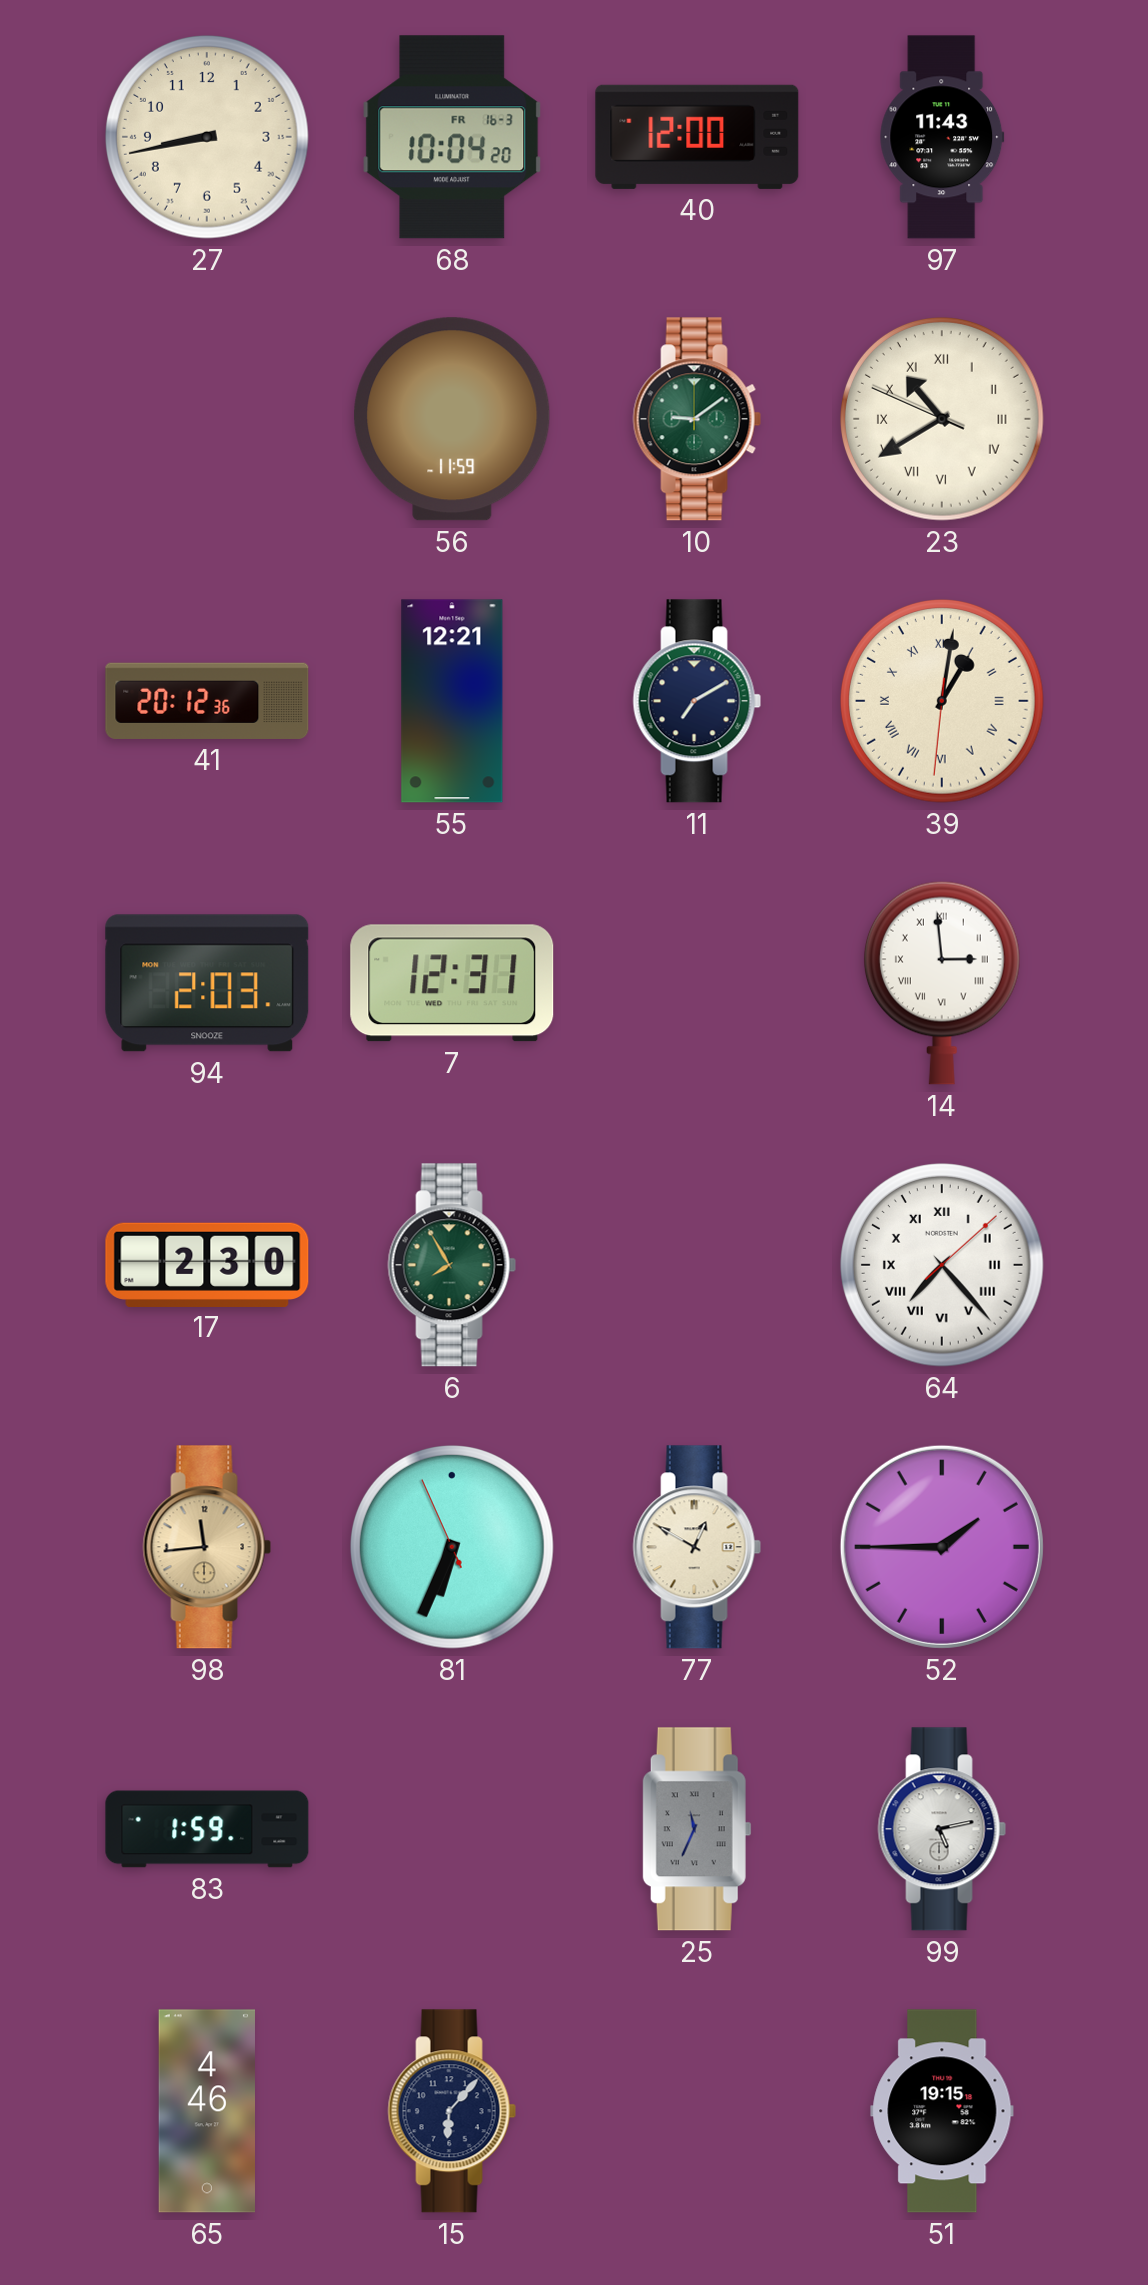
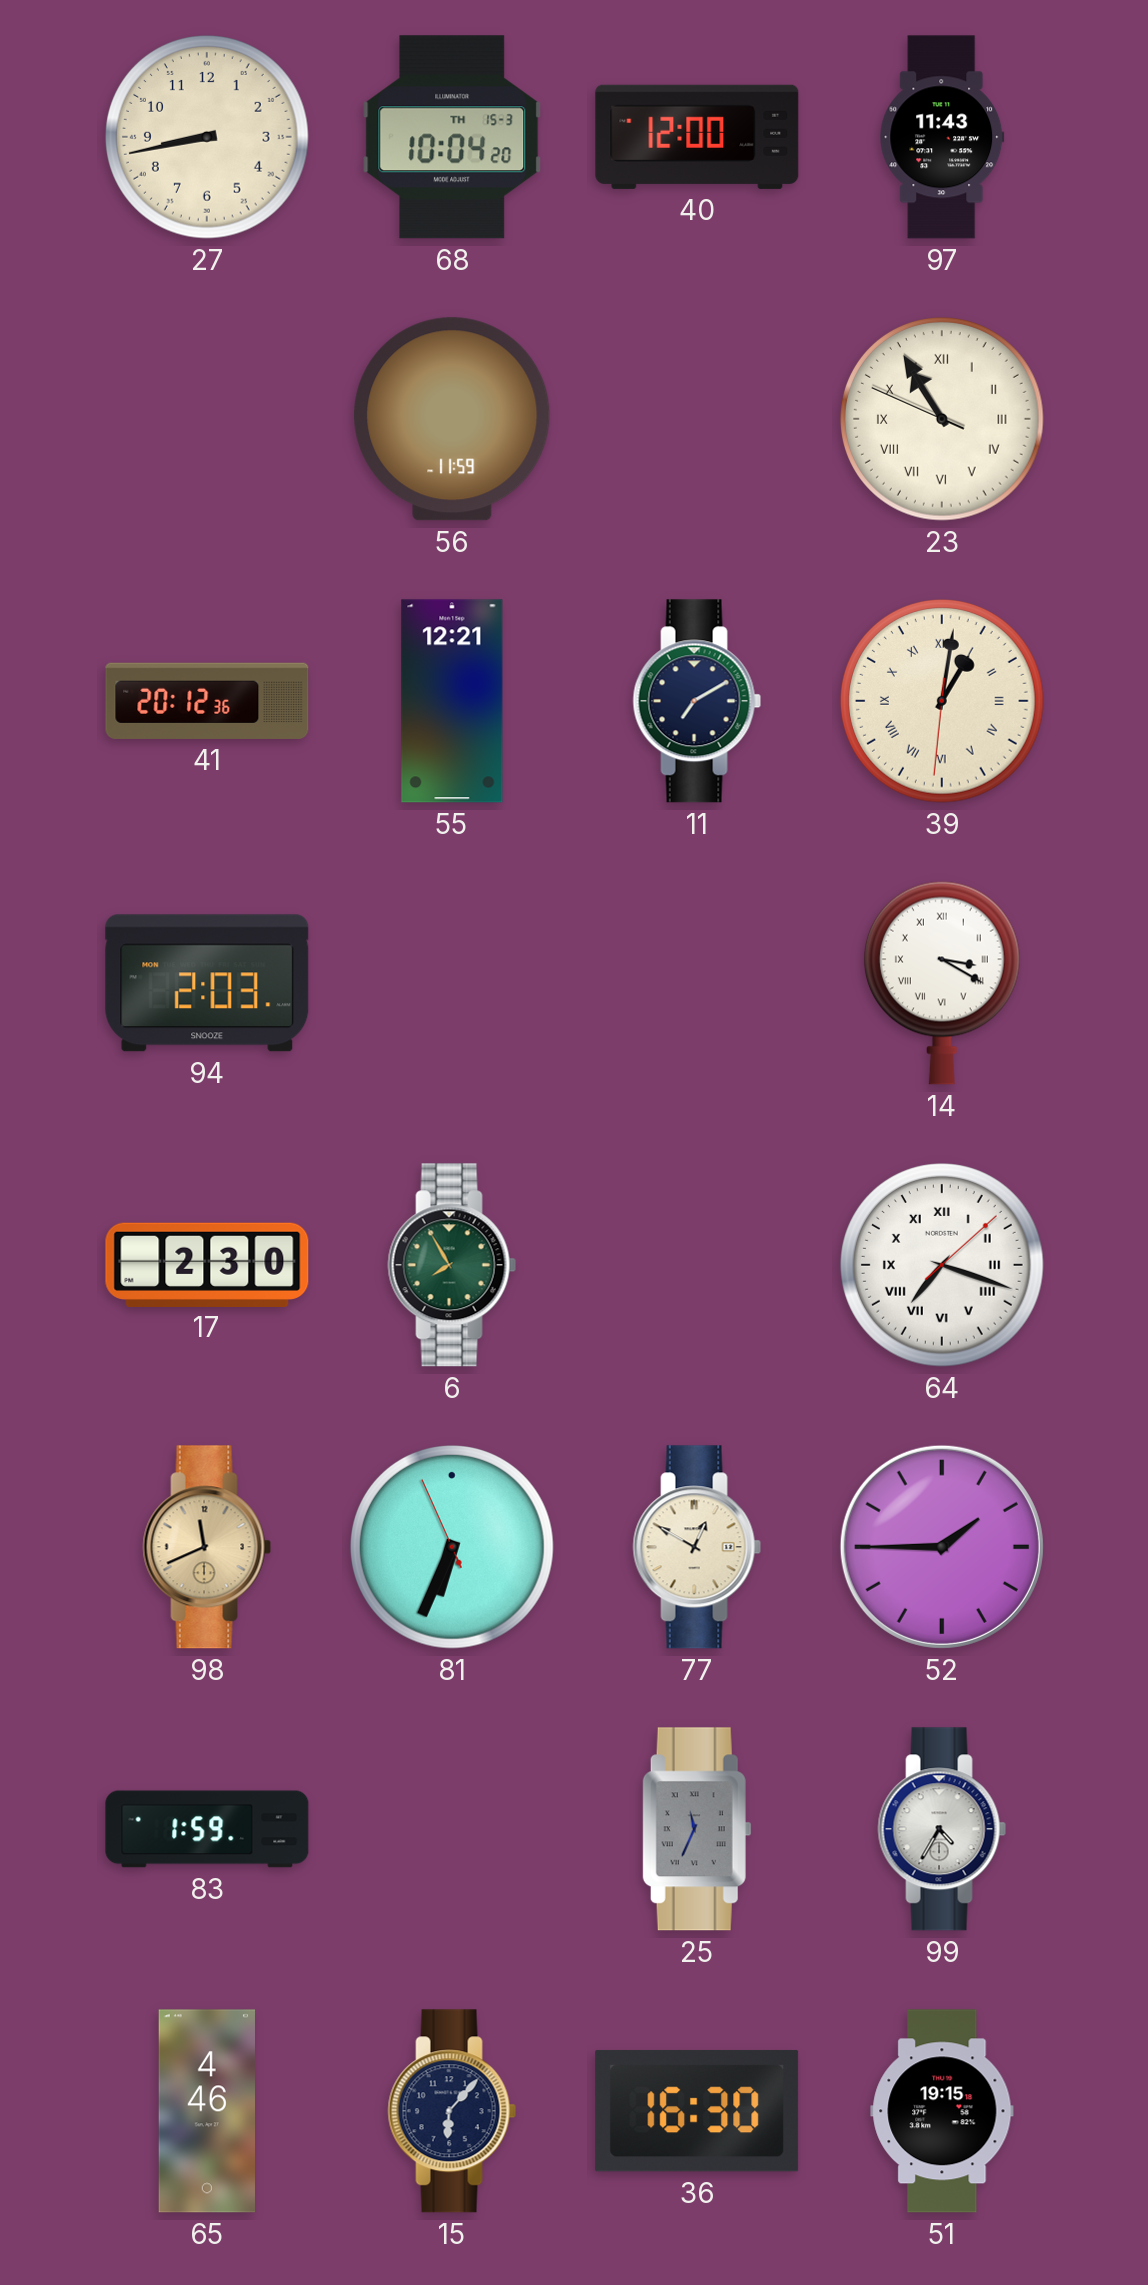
68 date: FR 16-3 -> TH 15-3 (452, 137)
10: 9:09 -> none (697, 419)
23: 10:39 -> 10:54 (943, 420)
7: 12:31 -> none (452, 983)
14: 2:59 -> 3:20 (942, 983)
64: 7:23 -> 7:18 (943, 1266)
98: 11:44 -> 11:41 (207, 1547)
99: 5:13 -> 4:35 (942, 1829)
36: none -> 16:30 (697, 2111)
